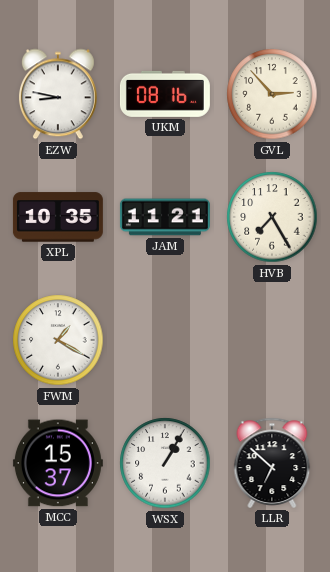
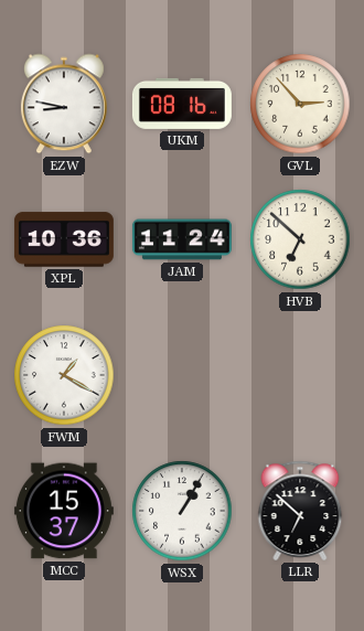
XPL: 10:35 -> 10:36 (64, 239)
JAM: 11:21 -> 11:24 (182, 239)
HVB: 7:25 -> 6:52 (300, 239)
